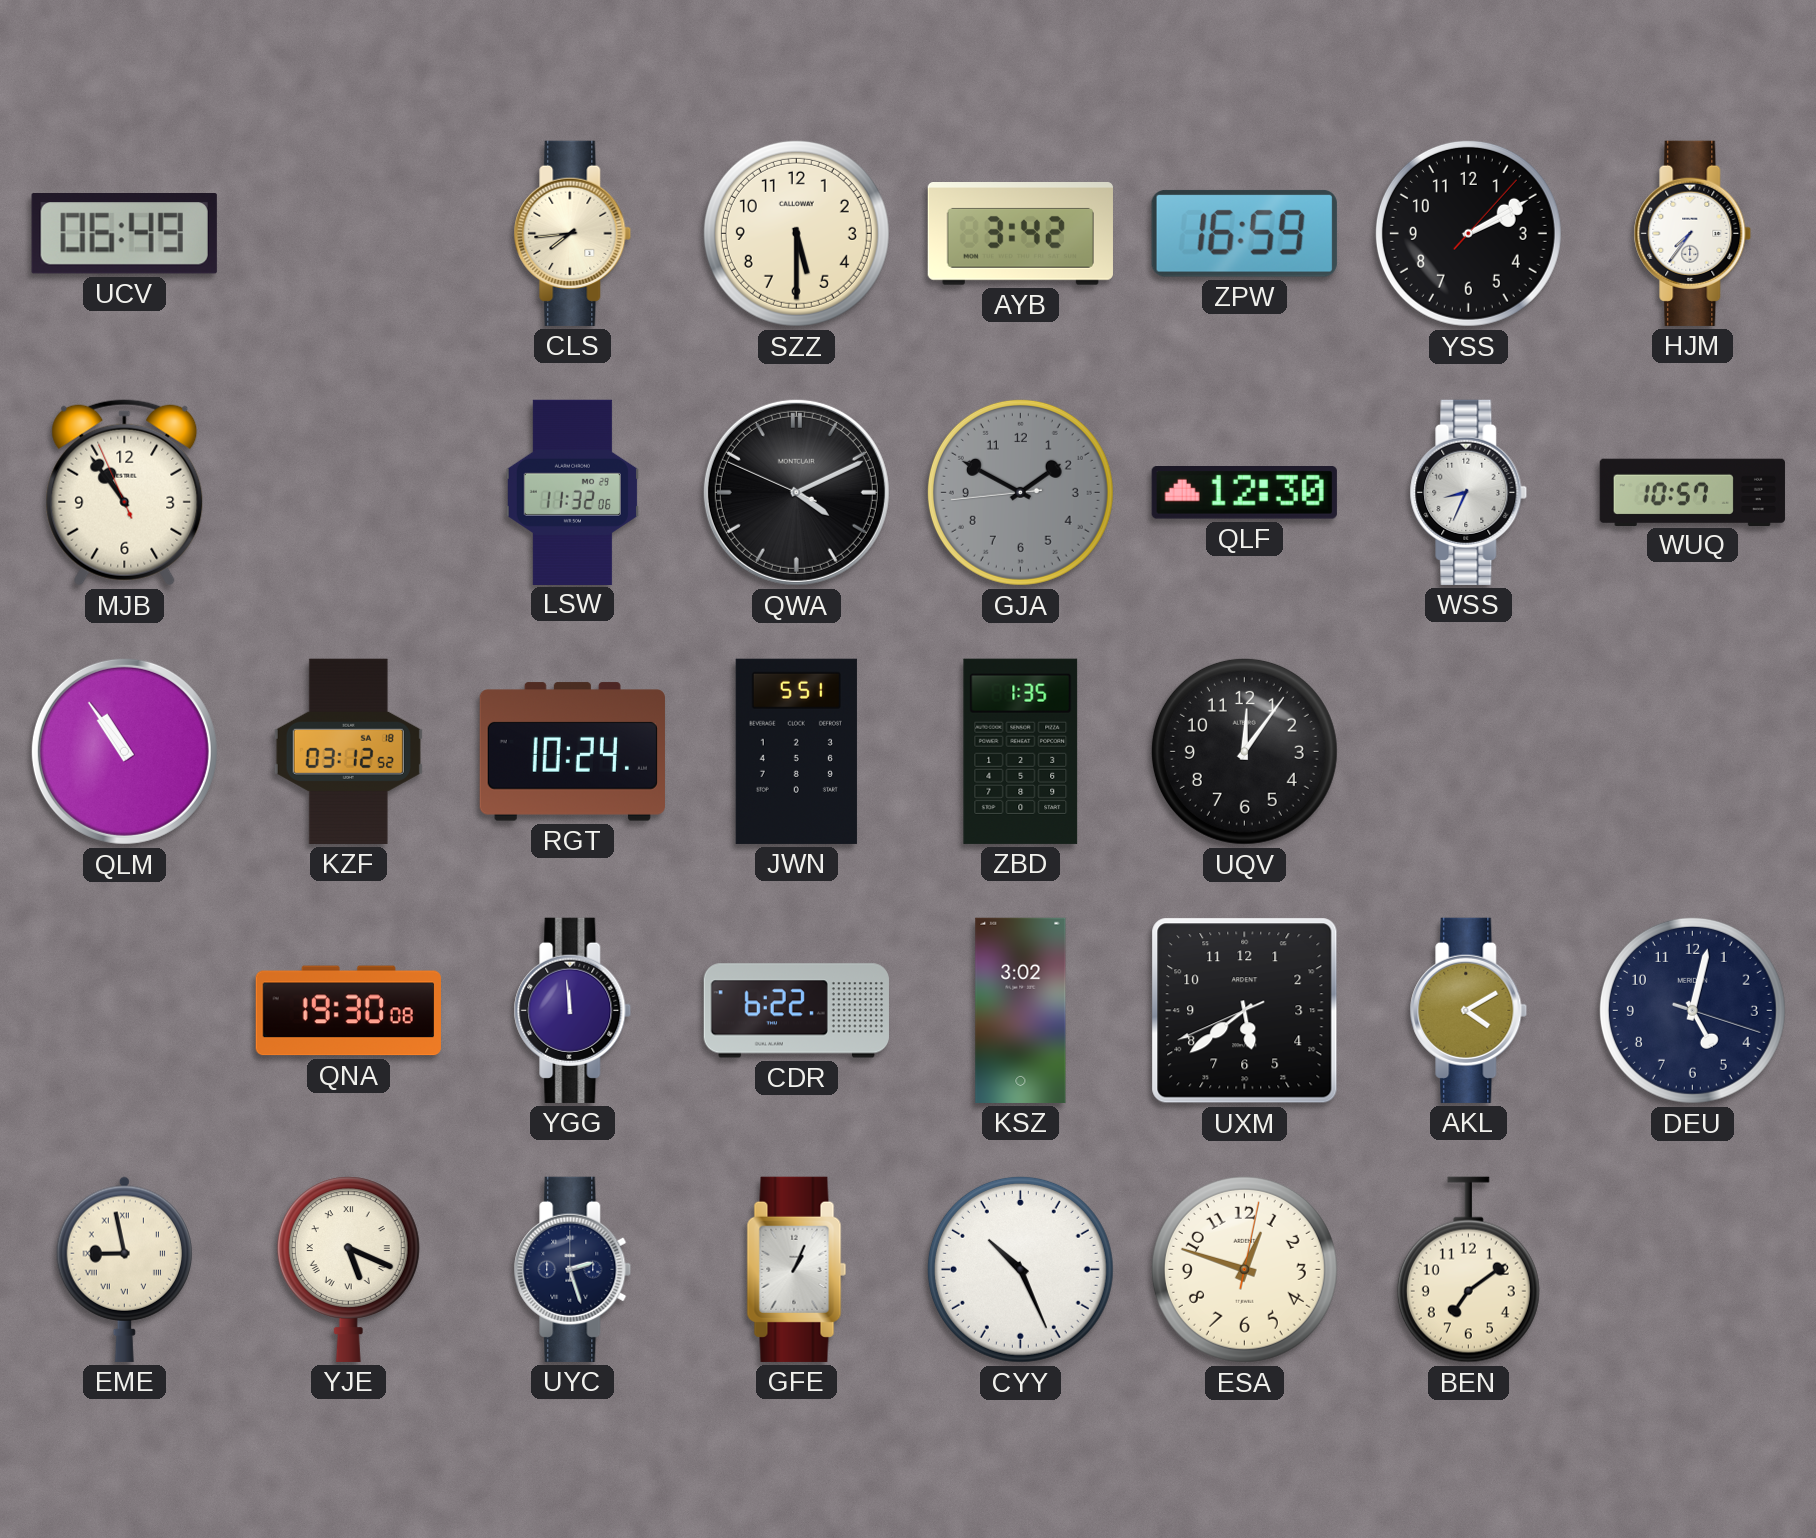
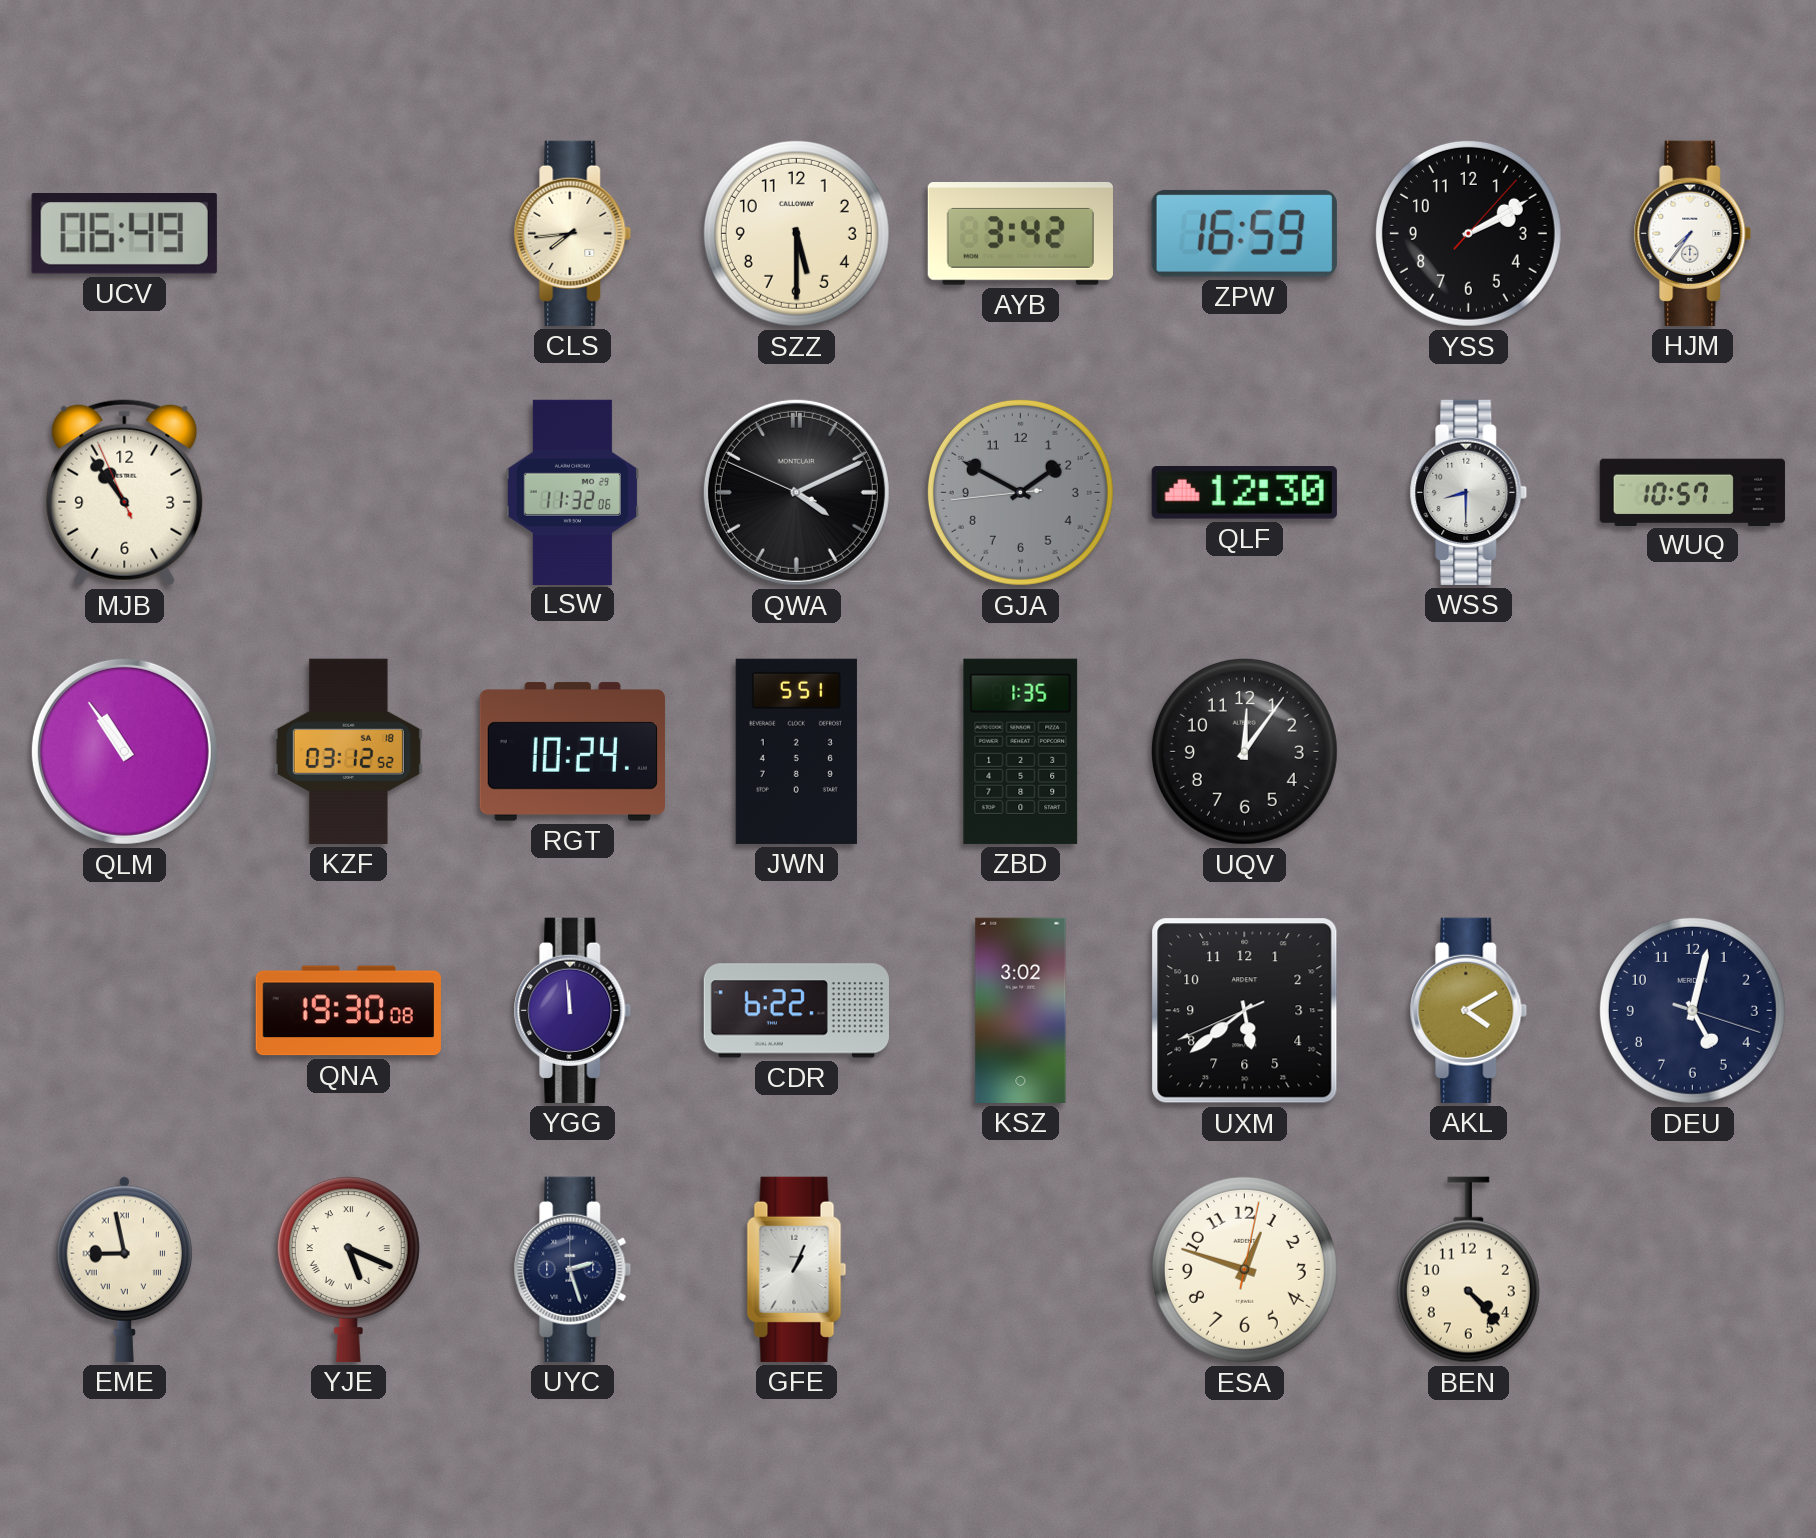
WSS: 8:34 -> 8:30 (1469, 492)
CYY: 10:26 -> none (1020, 1269)
BEN: 7:09 -> 4:23 (1468, 1270)
